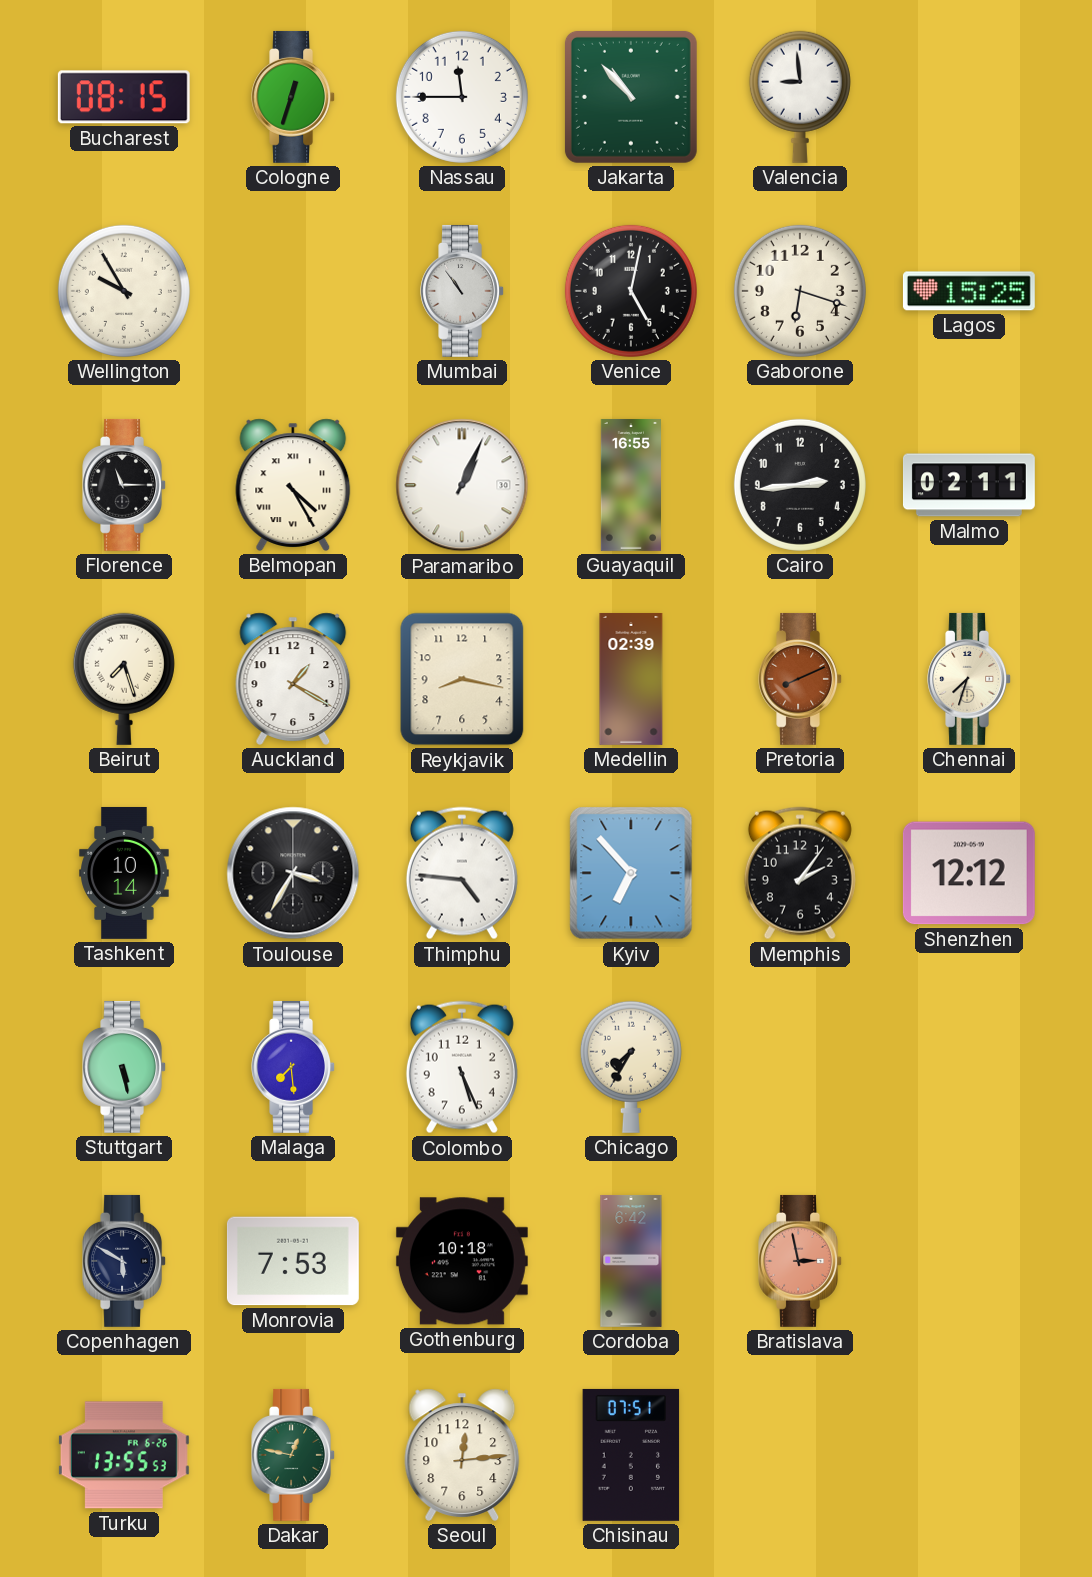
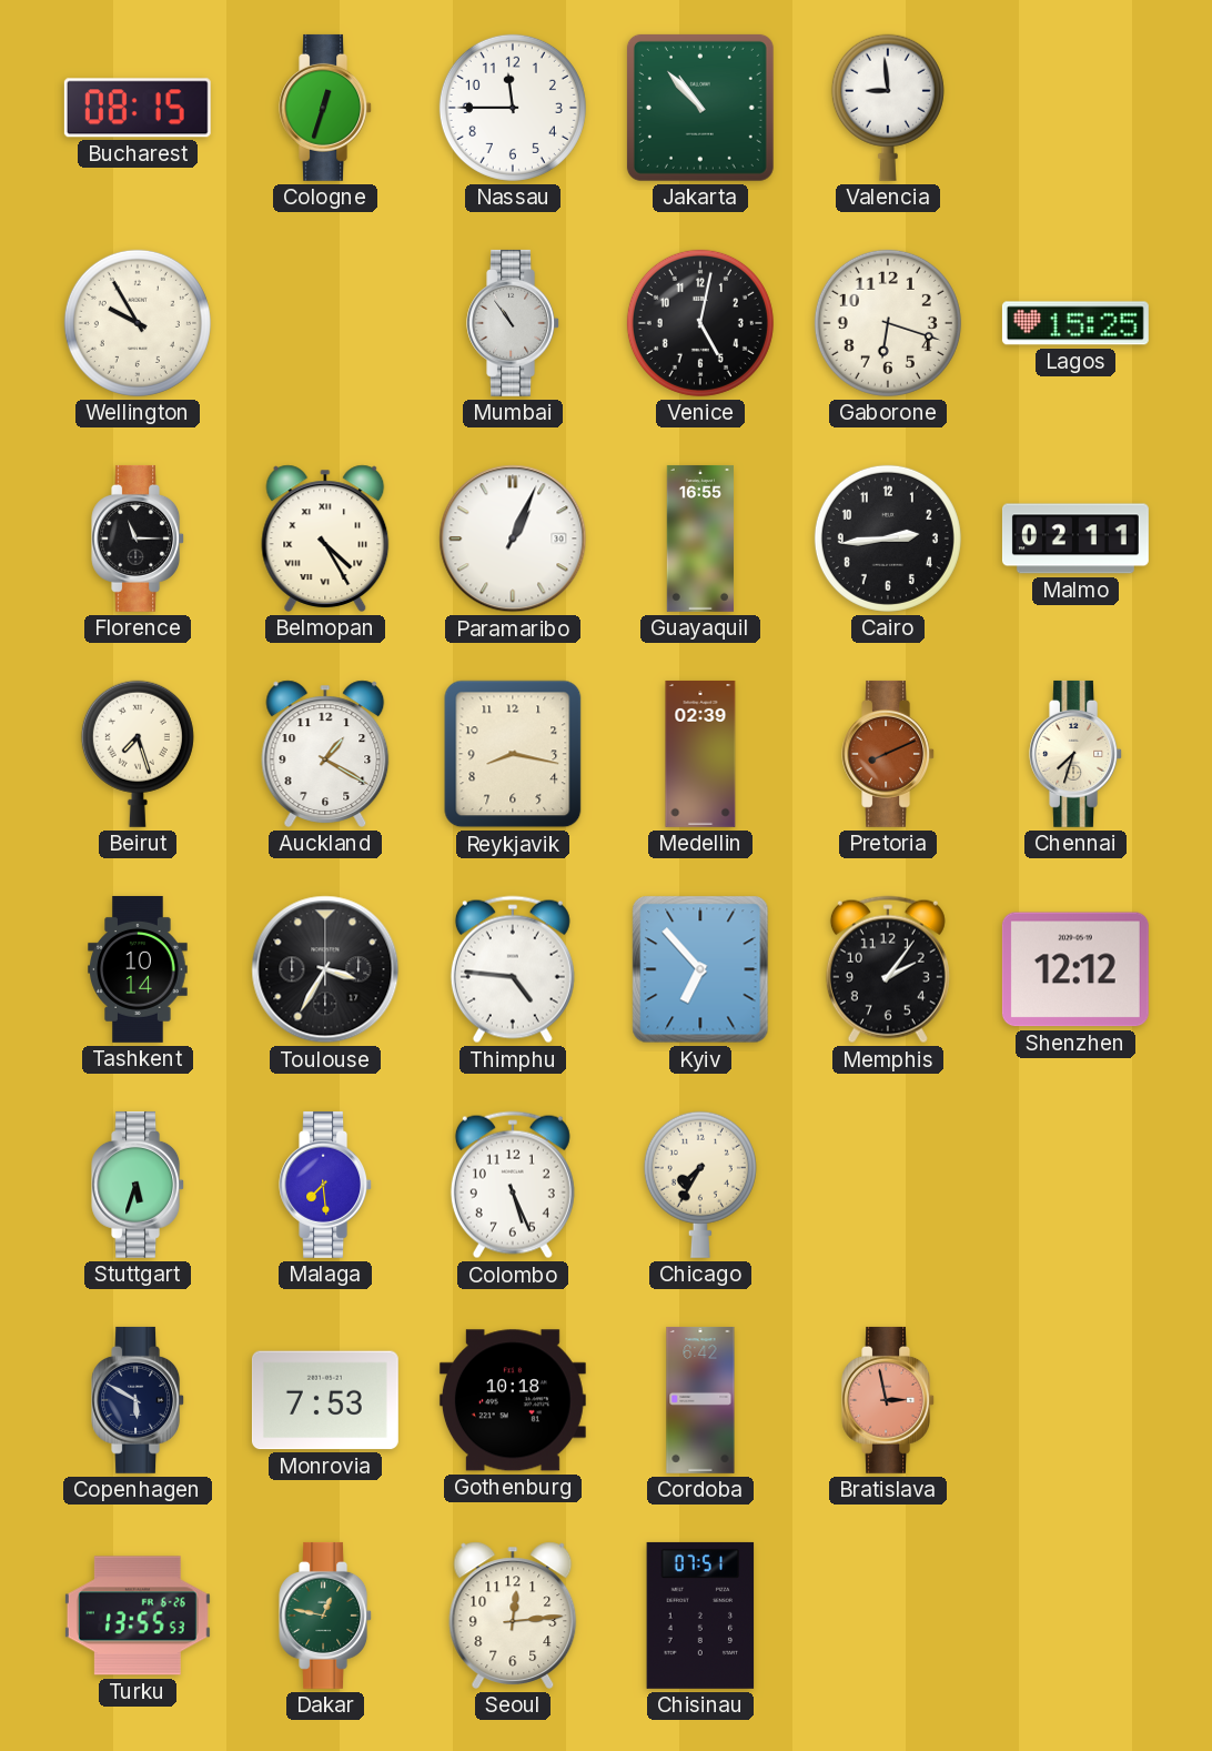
Stuttgart: 5:28 -> 5:33 (138, 1185)
